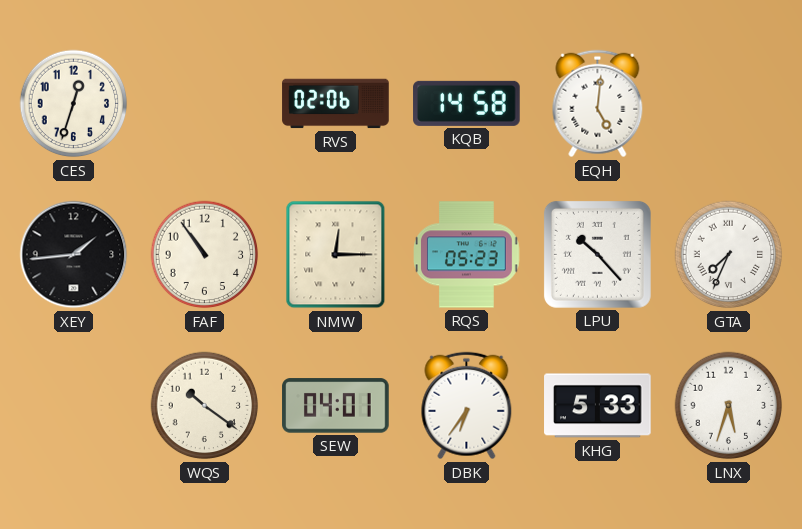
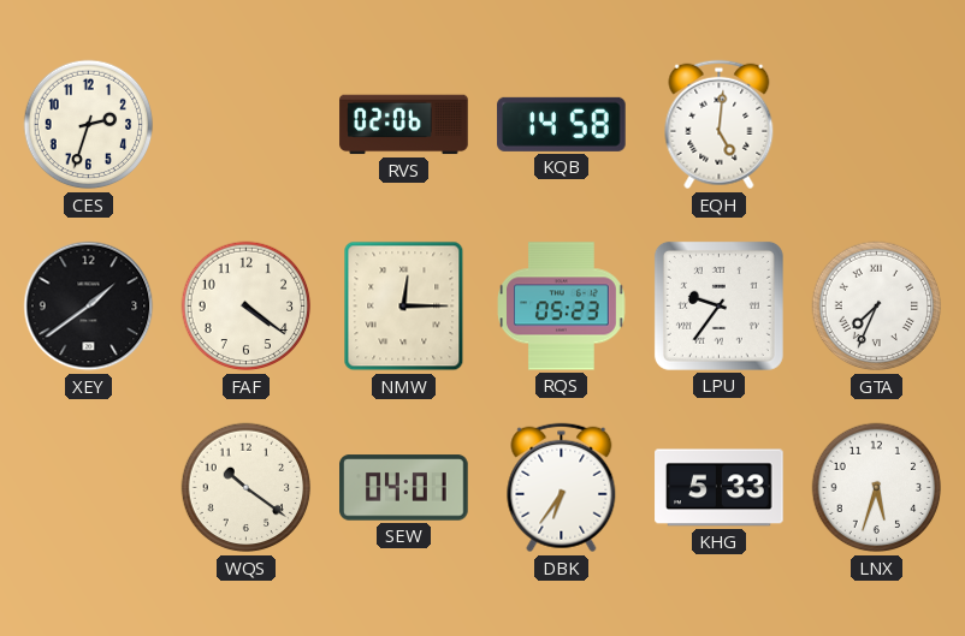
CES: 12:33 -> 2:33 (89, 125)
XEY: 1:44 -> 1:39 (89, 307)
FAF: 10:54 -> 4:21 (247, 307)
LPU: 10:23 -> 9:36 (718, 305)
